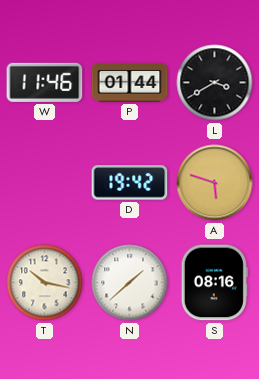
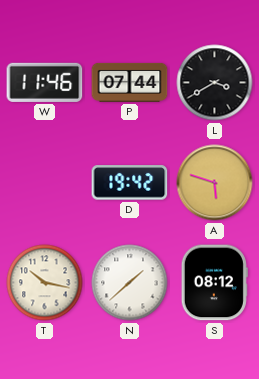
P: 01:44 -> 07:44 (130, 82)
S: 08:16 -> 08:12 (214, 283)
